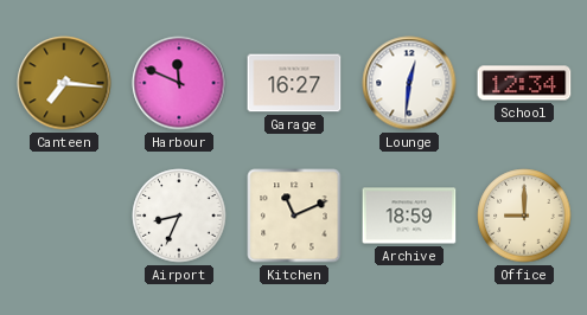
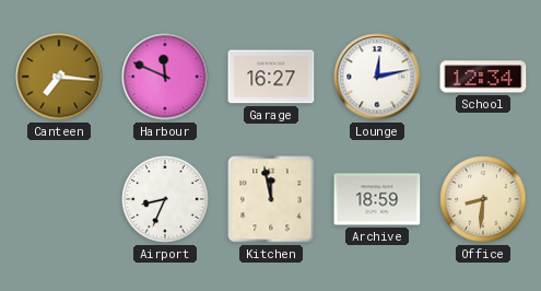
Lounge: 12:31 -> 12:13 (377, 77)
Kitchen: 11:11 -> 11:58 (271, 199)
Office: 9:00 -> 8:31 (483, 199)
